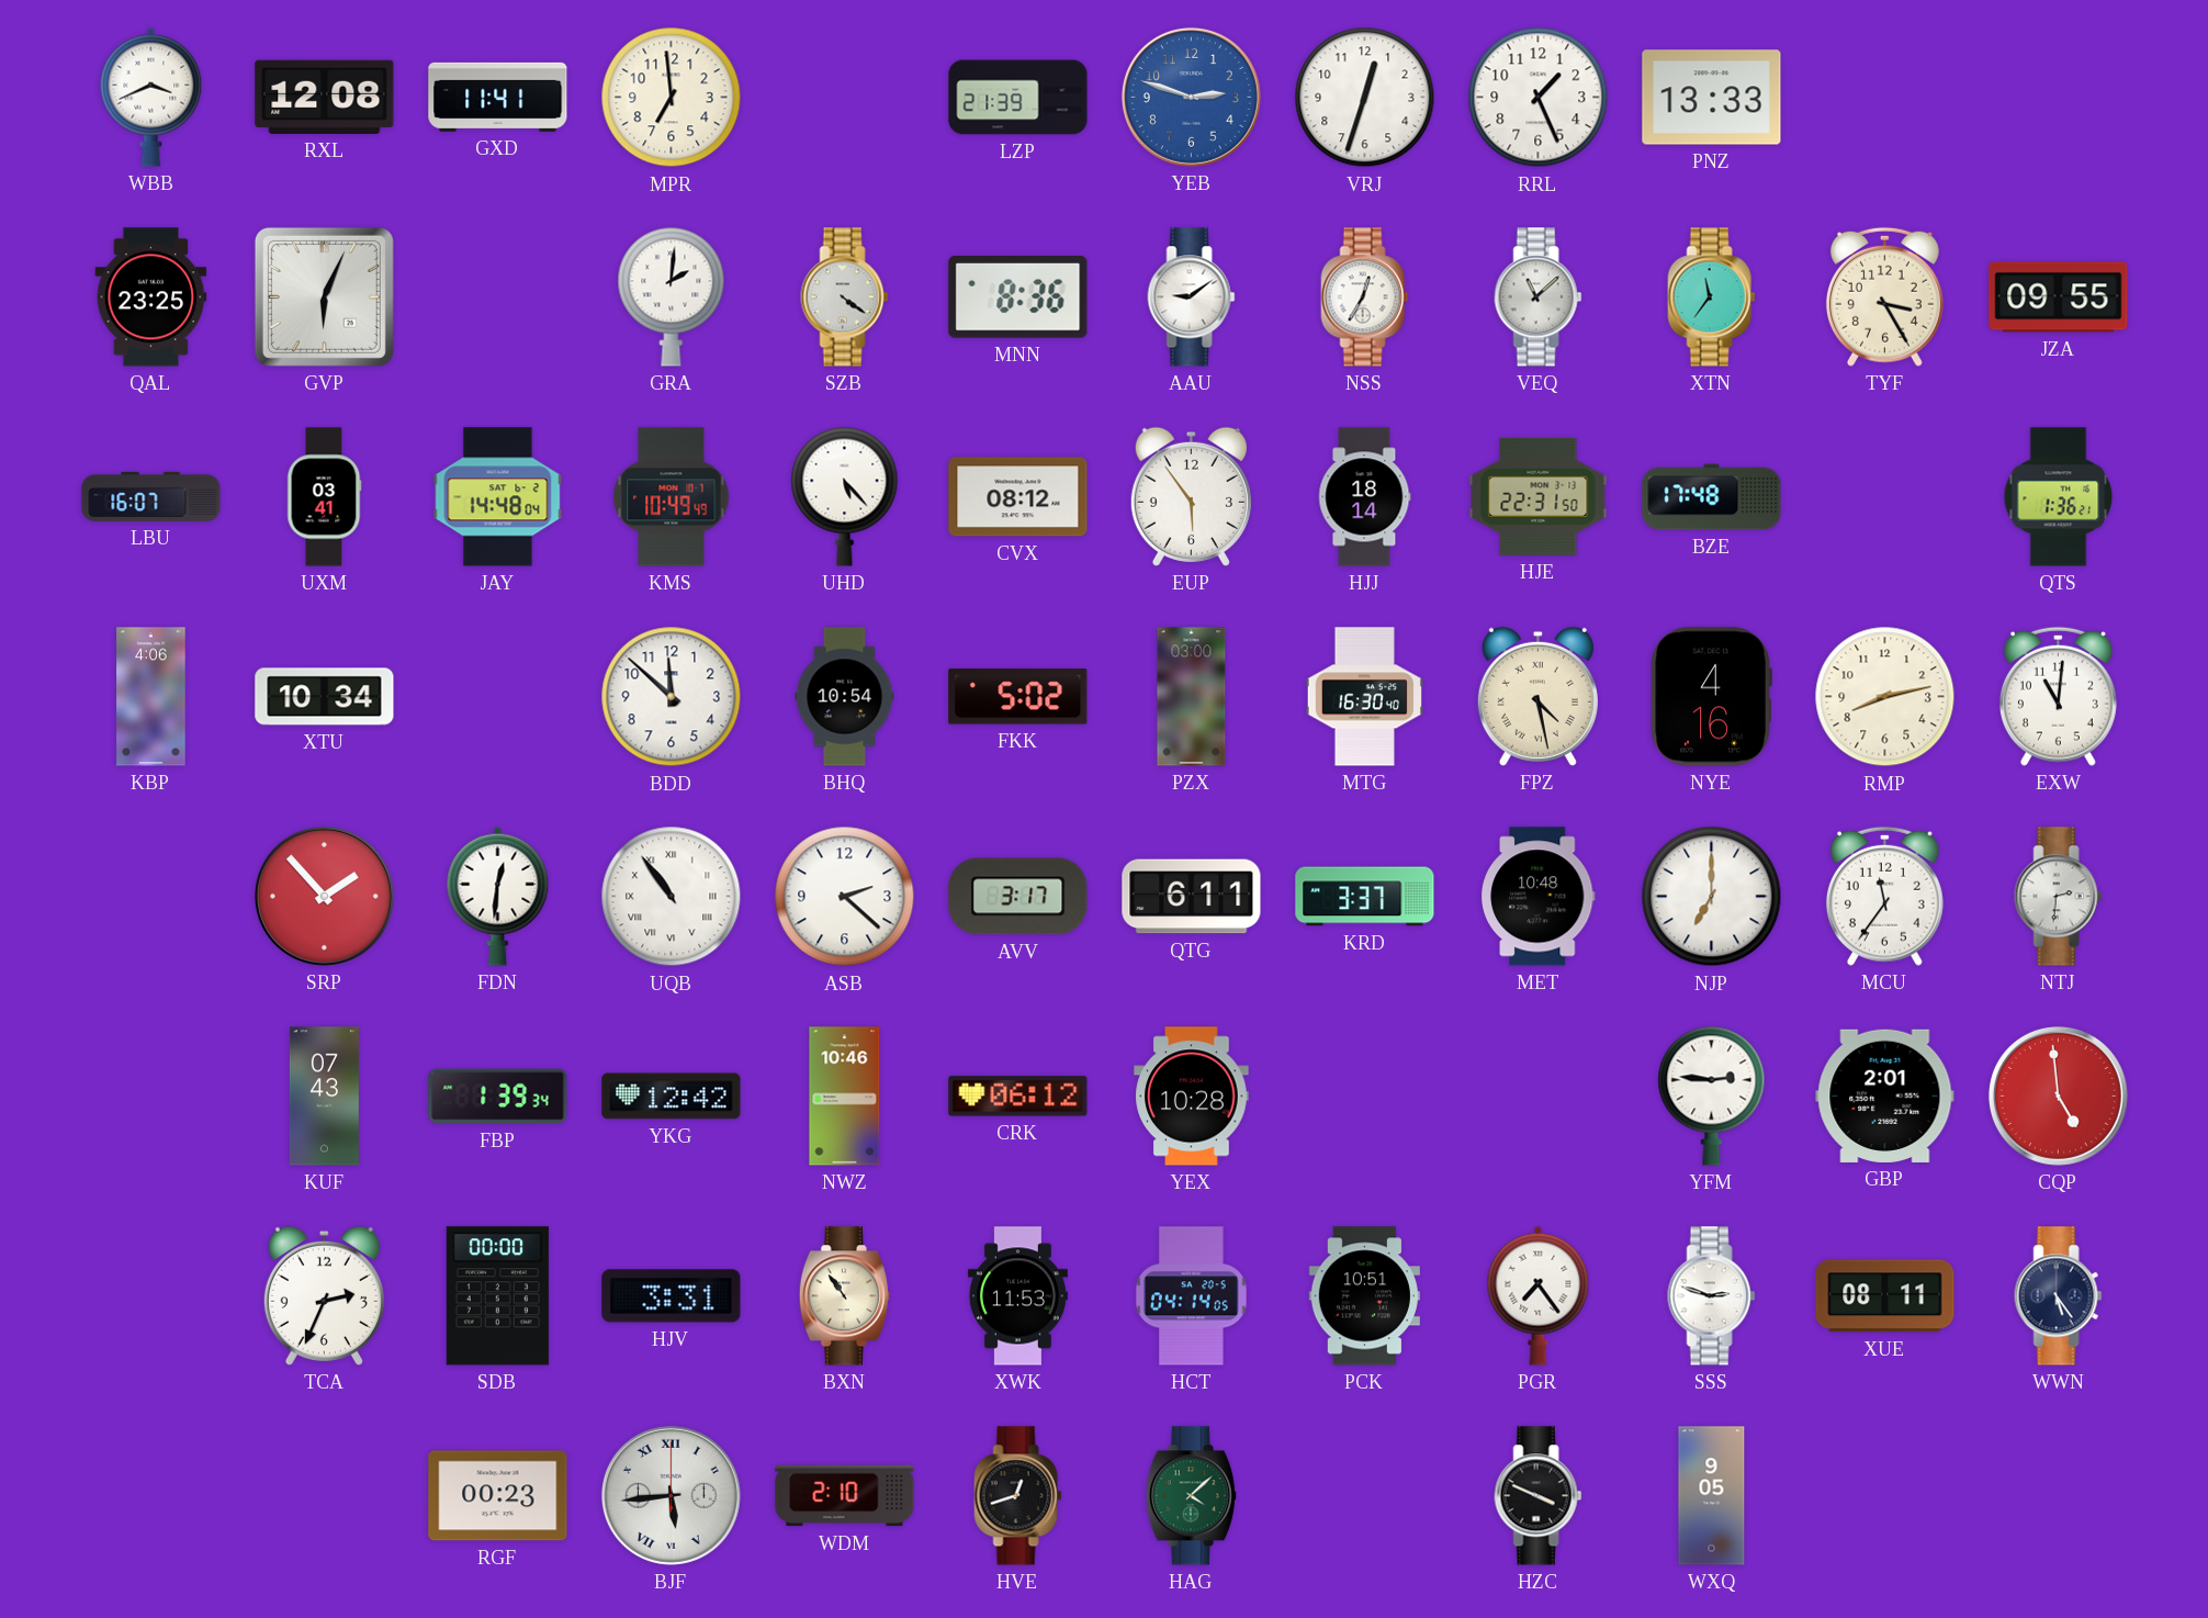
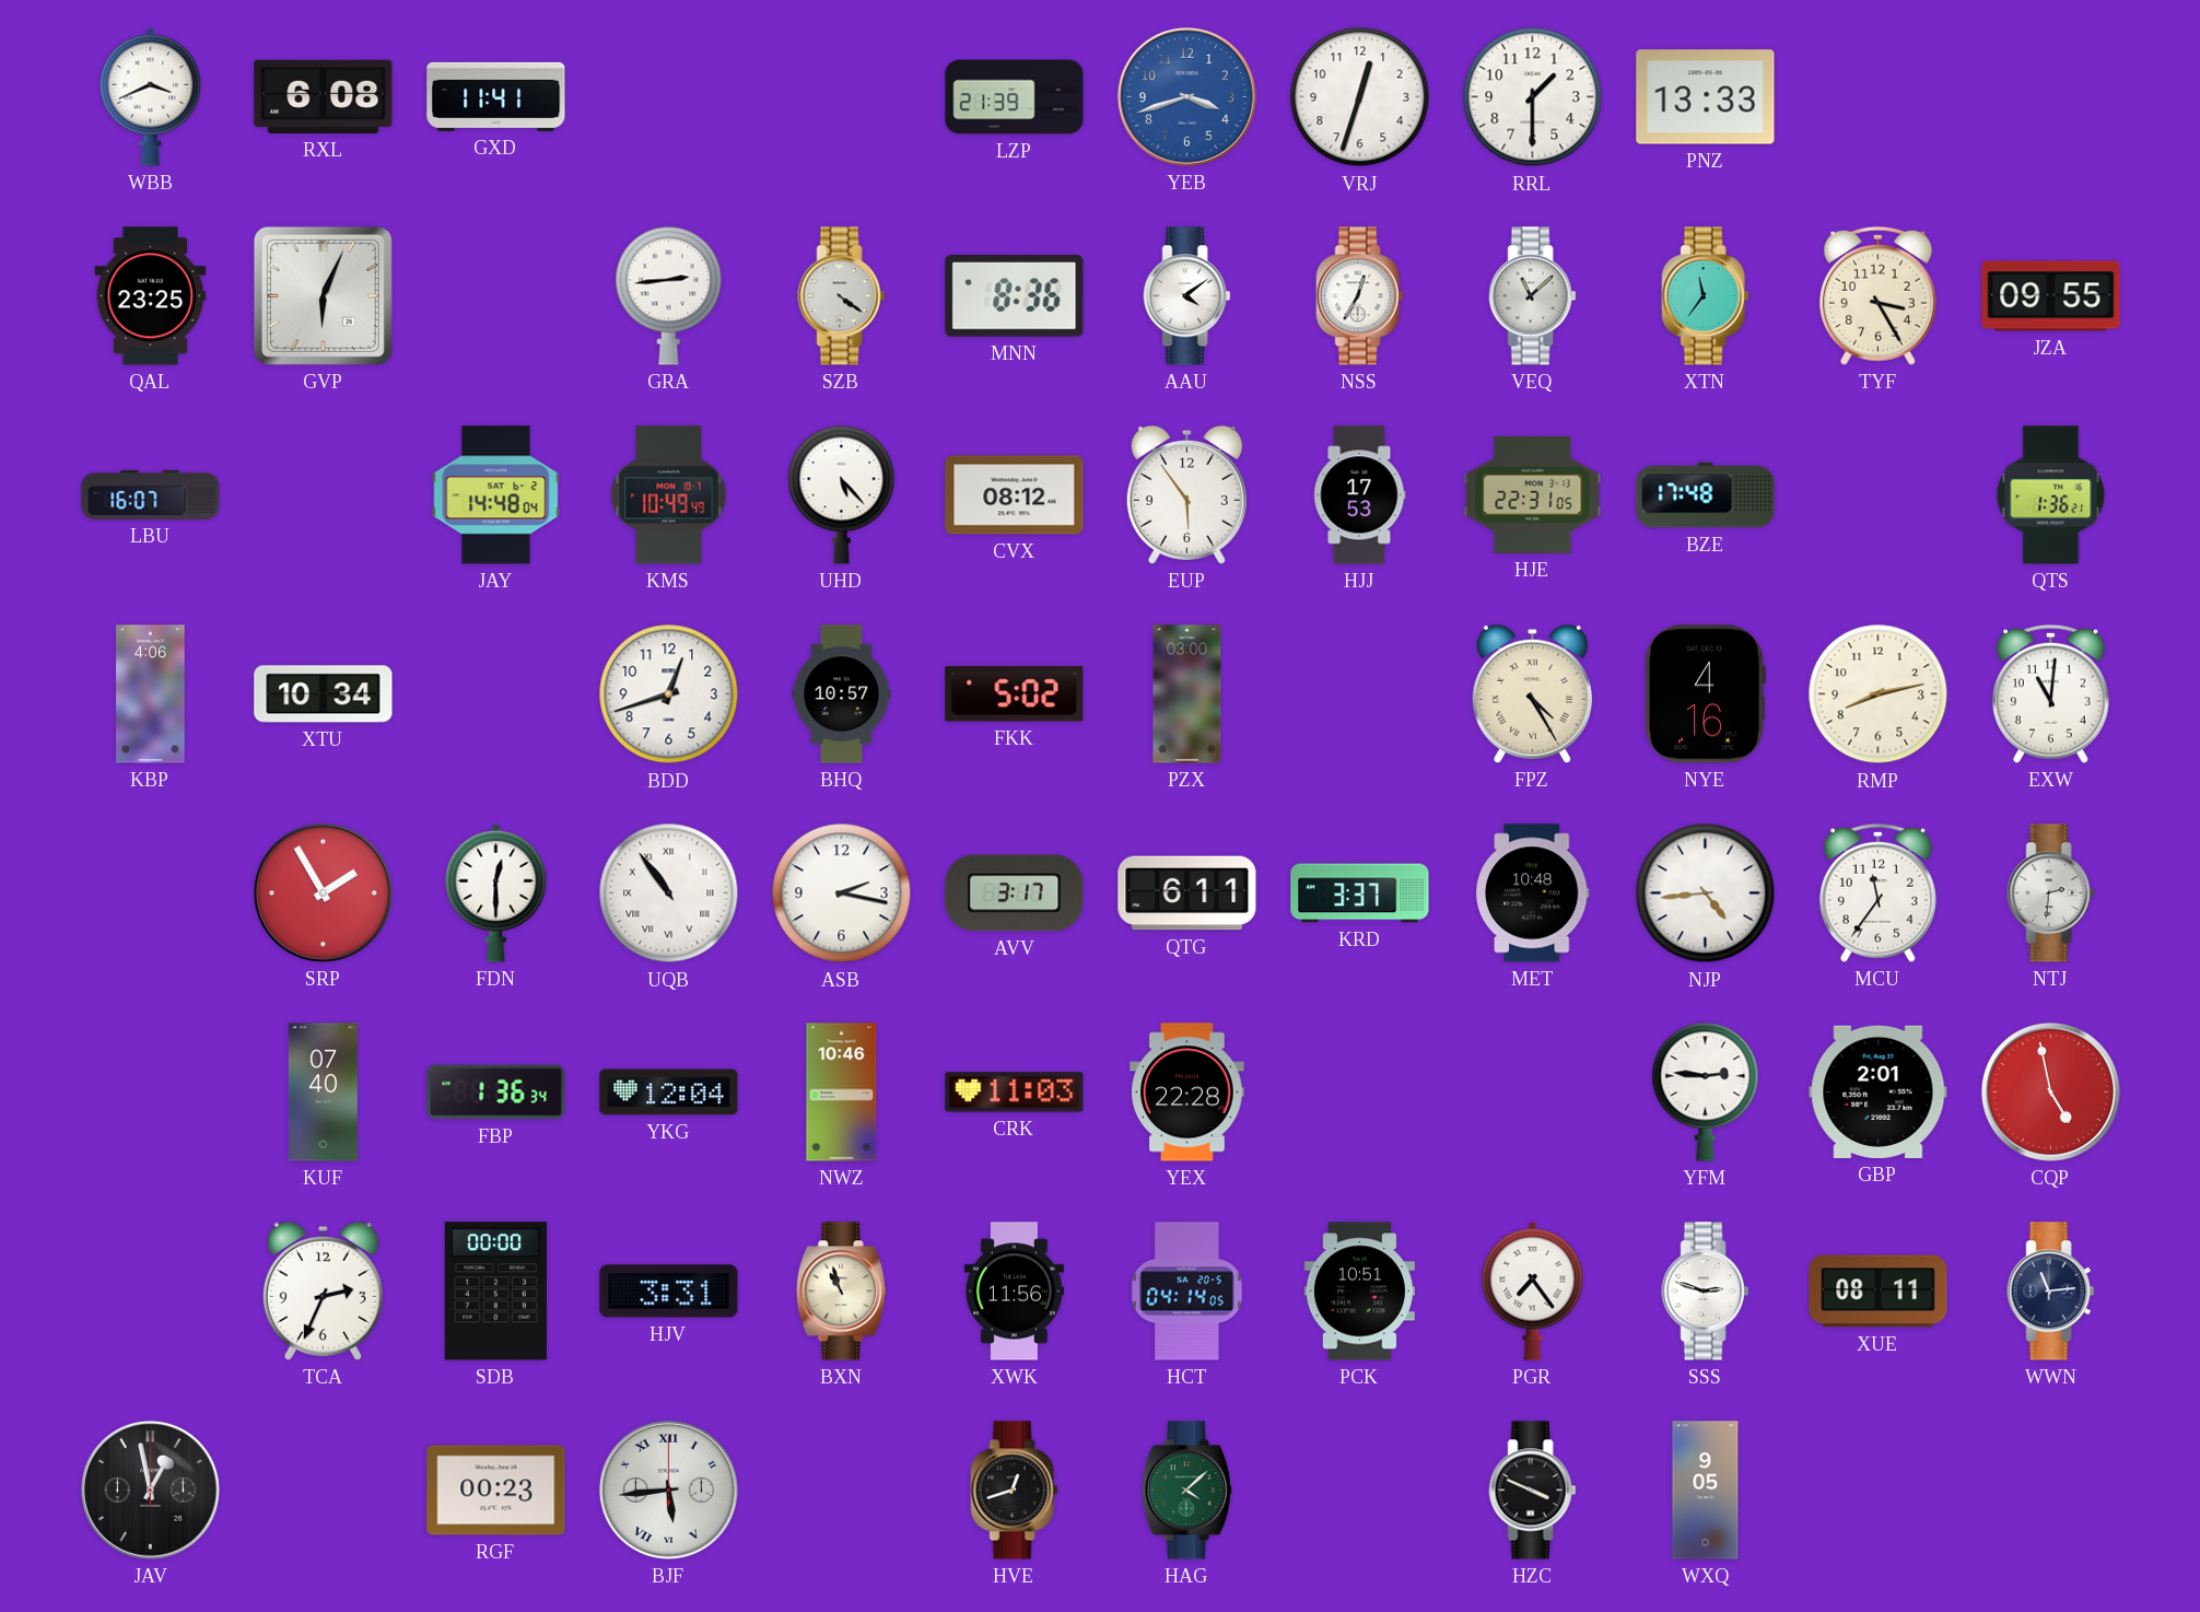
RXL: 12:08 -> 6:08 (324, 96)
MPR: 6:59 -> none (672, 98)
YEB: 2:48 -> 3:42 (1186, 96)
RRL: 1:26 -> 1:30 (1533, 97)
GRA: 2:01 -> 2:44 (669, 295)
AAU: 9:09 -> 4:09 (1187, 296)
UXM: 03:41 -> none (324, 497)
HJJ: 18:14 -> 17:53 (1360, 495)
HJE: 22:31:50 -> 22:31:05 (1533, 494)
BDD: 11:52 -> 12:42 (669, 694)
BHQ: 10:54 -> 10:57 (842, 694)
MTG: 16:30 -> none (1364, 697)
FPZ: 4:28 -> 4:25 (1532, 693)
SRP: 1:53 -> 1:55 (323, 892)
FDN: 12:31 -> 12:30 (496, 892)
ASB: 2:22 -> 2:17 (842, 893)
NJP: 7:00 -> 4:44 (1706, 893)
KUF: 07:43 -> 07:40 (323, 1093)
FBP: 1:39 -> 1:36 (496, 1093)
YKG: 12:42 -> 12:04 (669, 1093)
CRK: 06:12 -> 11:03 (1015, 1093)
YEX: 10:28 -> 22:28 (1187, 1093)
CQP: 4:59 -> 4:58 (2050, 1091)
BXN: 10:54 -> 10:57 (841, 1292)
XWK: 11:53 -> 11:56 (1014, 1292)
WWN: 5:24 -> 11:14 (2051, 1292)
JAV: none -> 12:58 (150, 1490)
WDM: 2:10 -> none (845, 1496)
